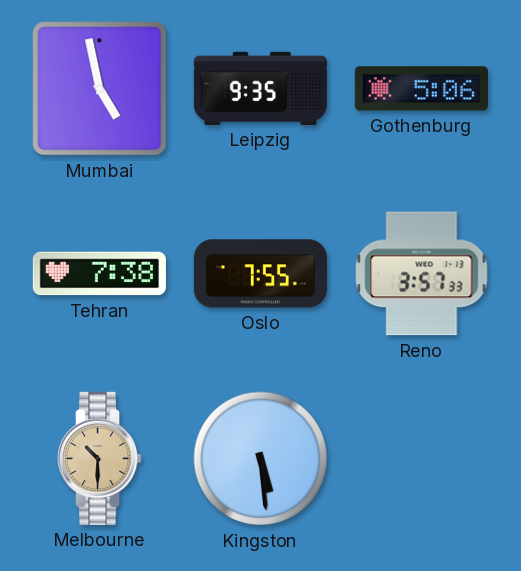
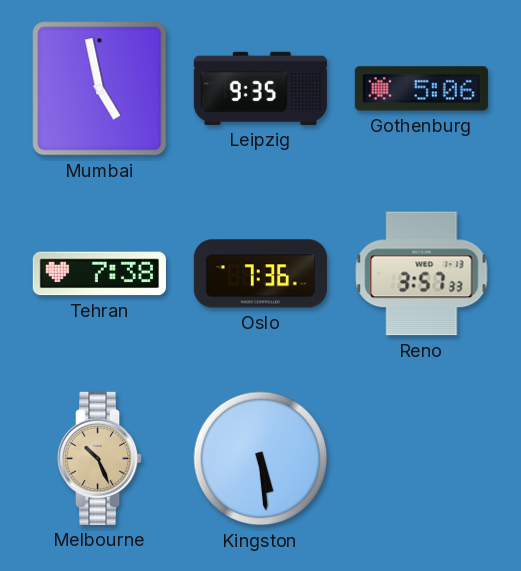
Oslo: 7:55 -> 7:36 (260, 274)
Melbourne: 10:30 -> 10:26 (101, 458)
